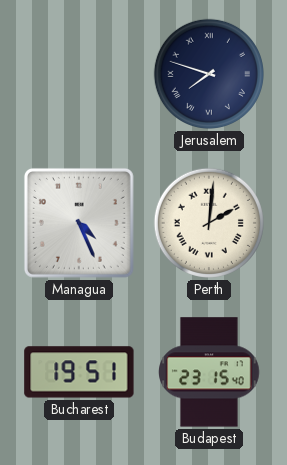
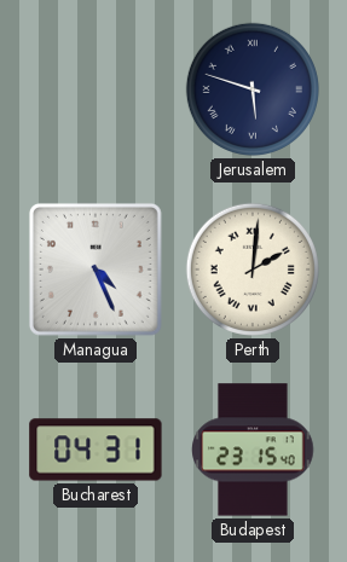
Jerusalem: 7:48 -> 5:48 (253, 89)
Bucharest: 19:51 -> 04:31 (96, 450)
